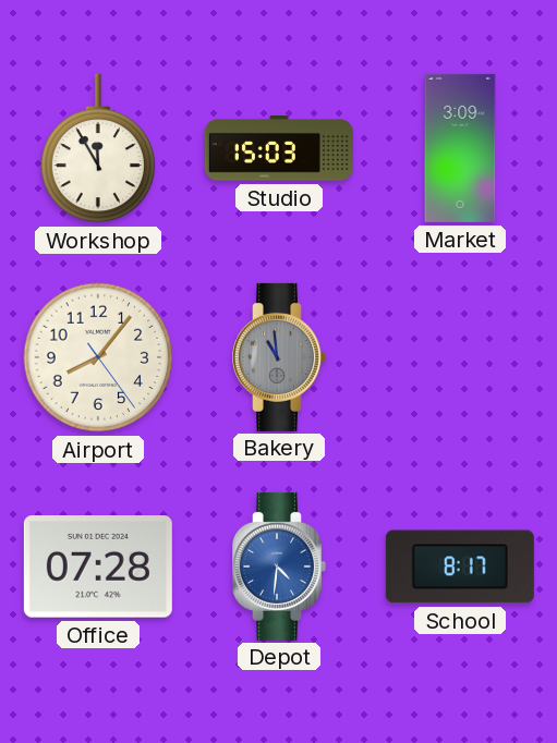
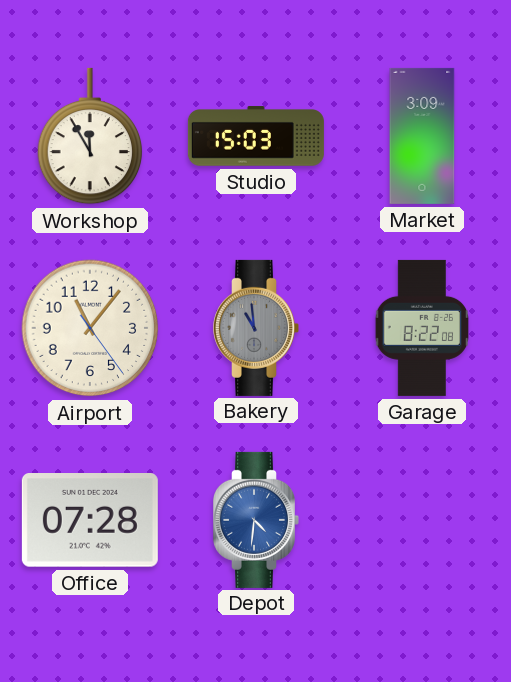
Airport: 8:06 -> 11:06 (90, 328)
Garage: none -> 8:22 (421, 328)
School: 8:17 -> none (460, 567)
